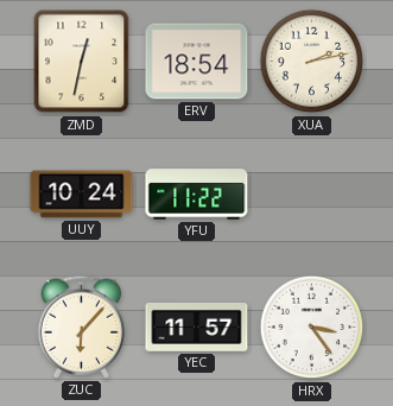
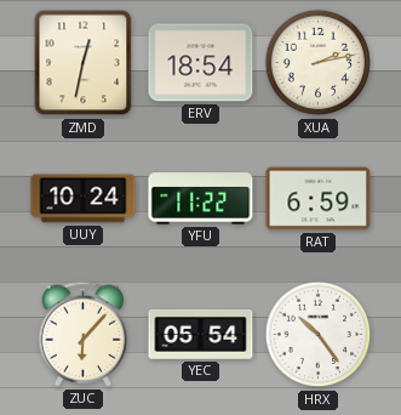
RAT: none -> 6:59 (319, 199)
YEC: 11:57 -> 05:54 (201, 335)
HRX: 3:24 -> 10:24 (319, 335)
